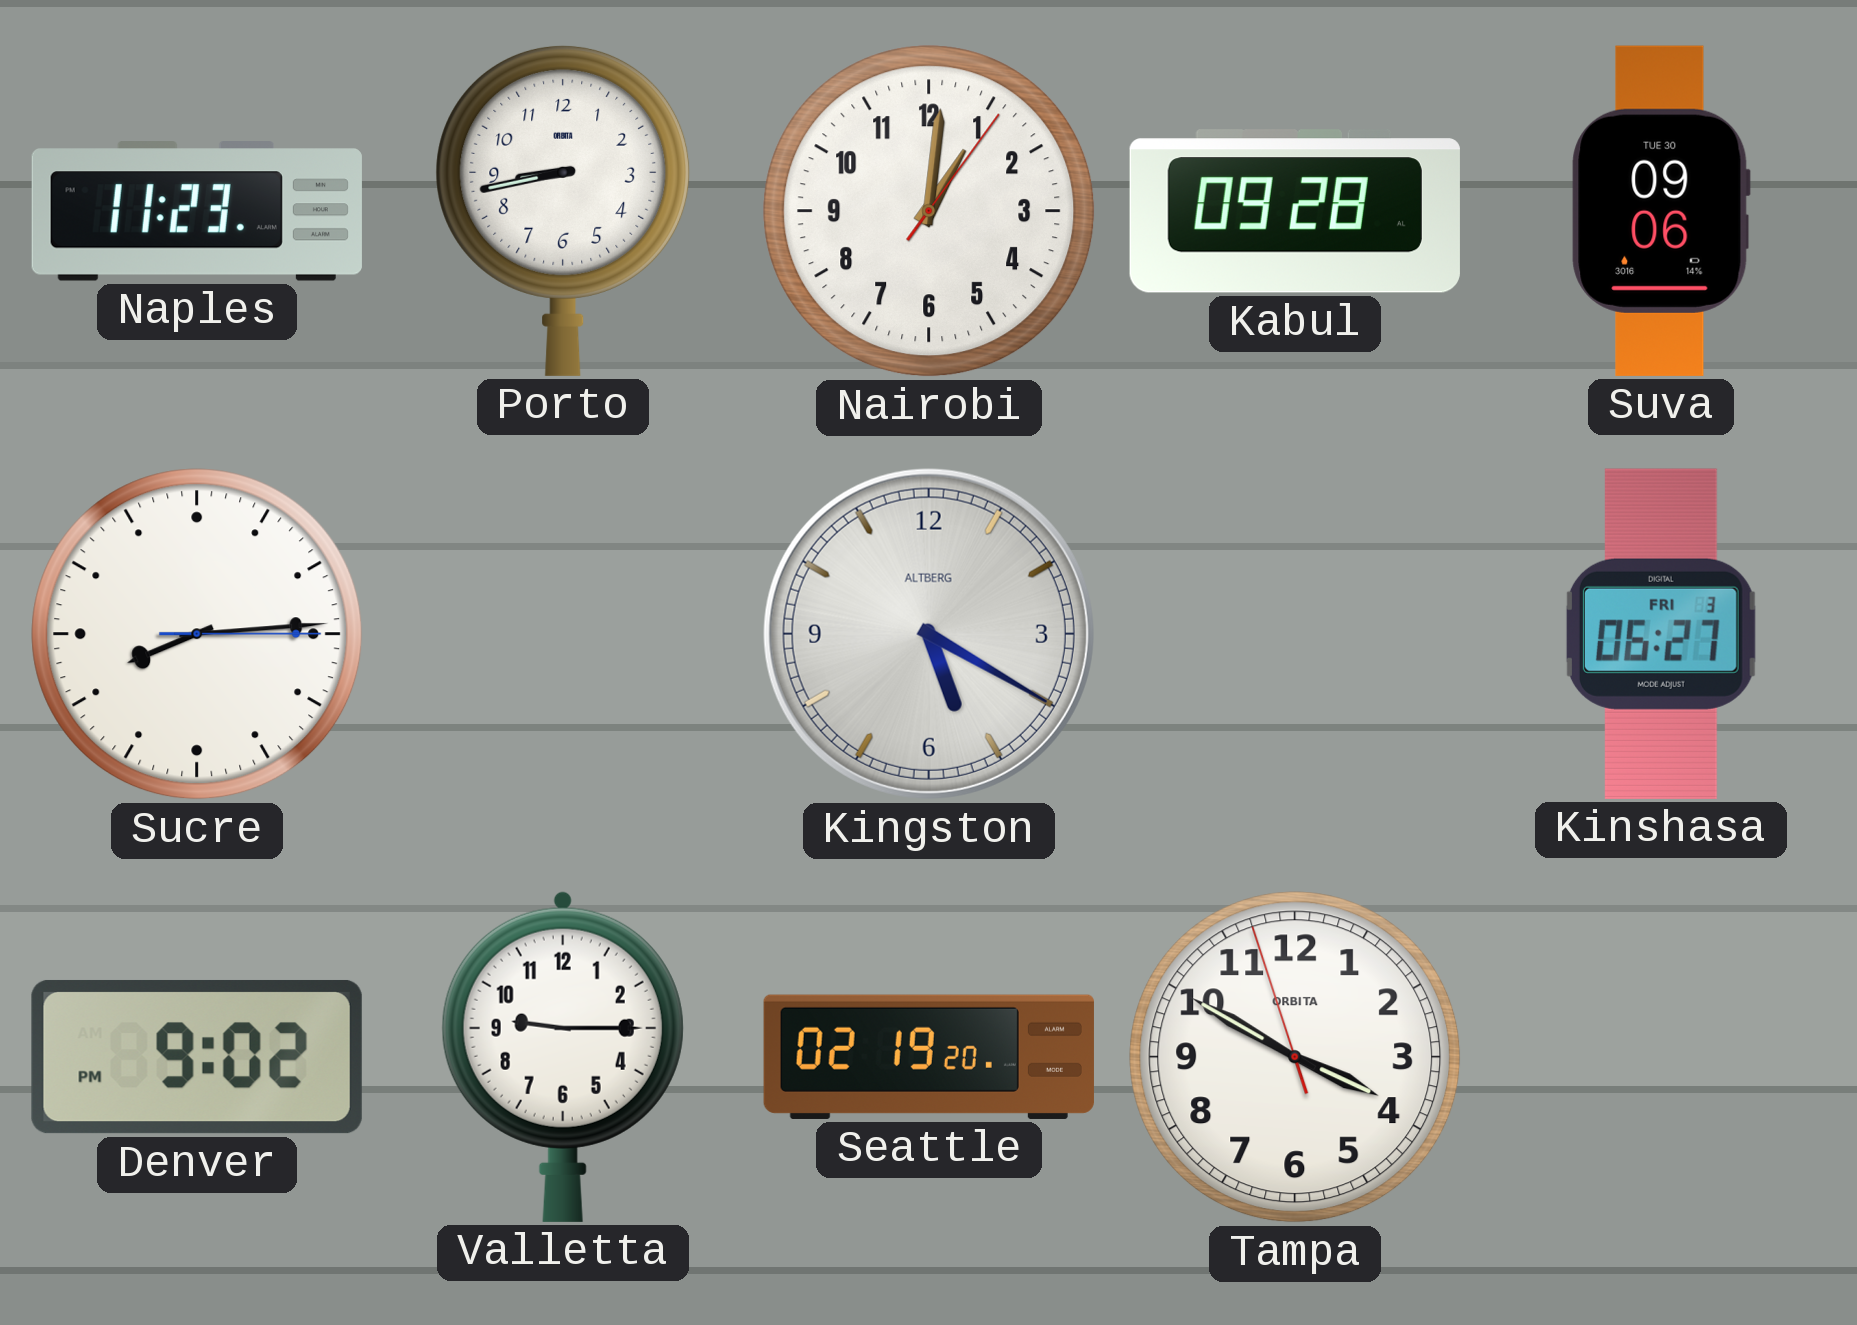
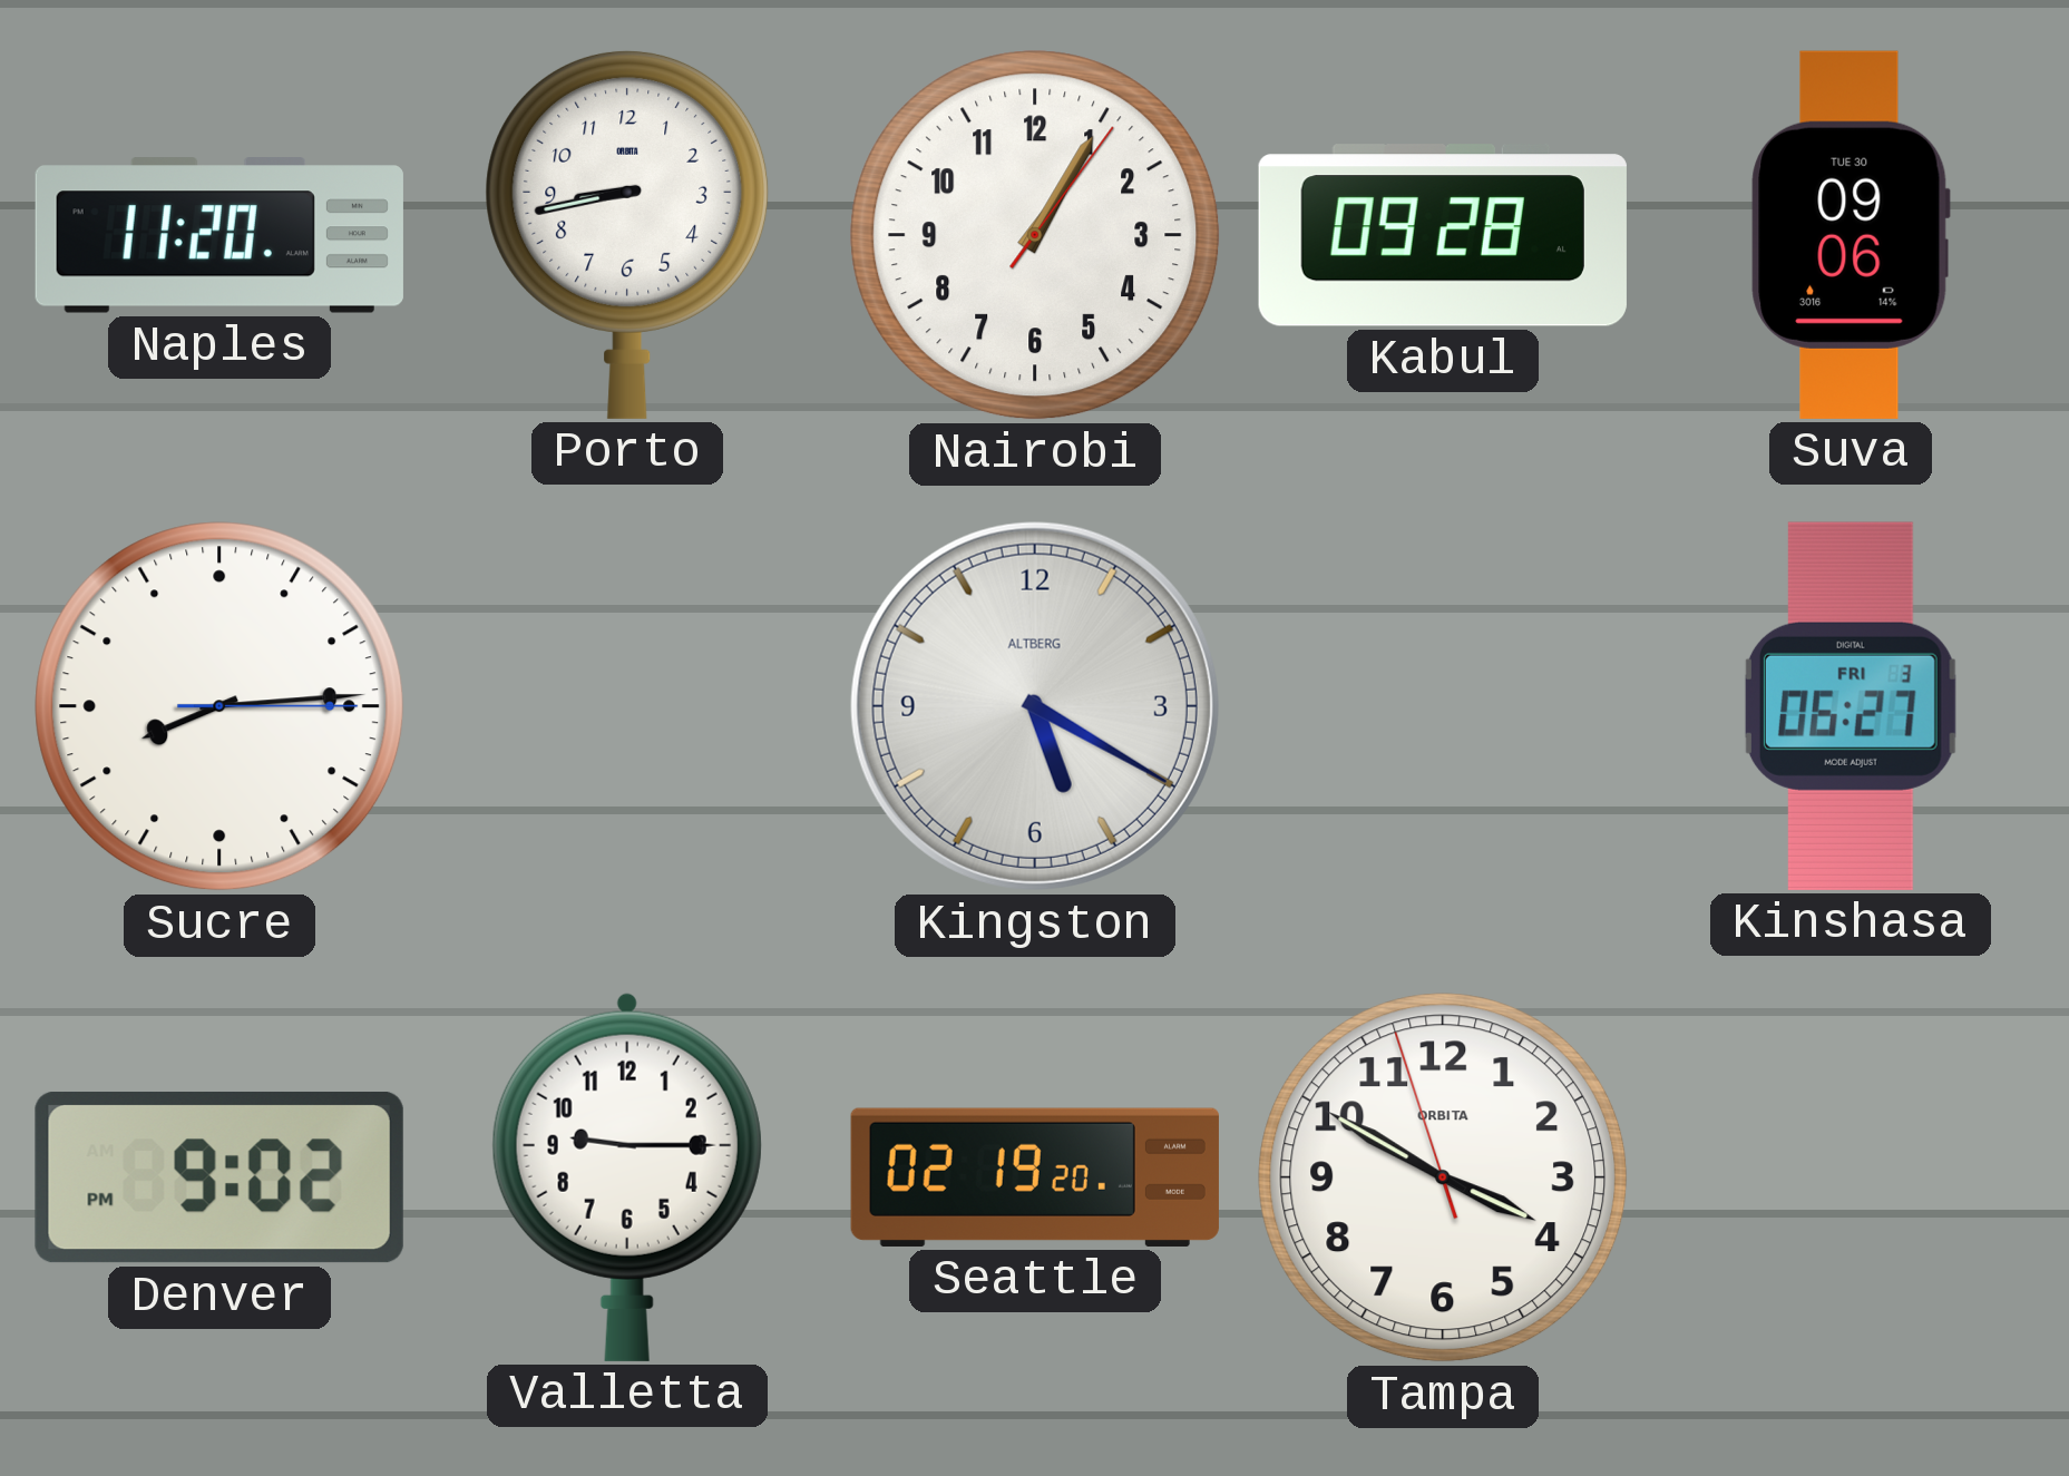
Naples: 11:23 -> 11:20 (219, 235)
Nairobi: 1:01 -> 1:05 (1035, 235)
